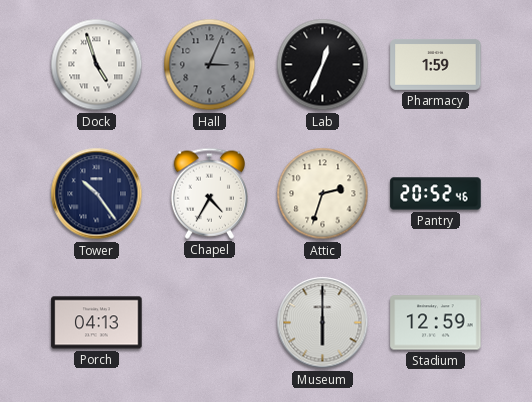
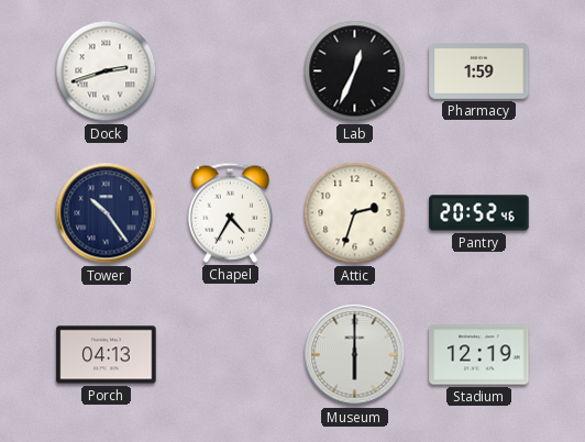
Dock: 4:57 -> 2:42 (107, 71)
Hall: 3:04 -> none (210, 65)
Stadium: 12:59 -> 12:19 (479, 355)
